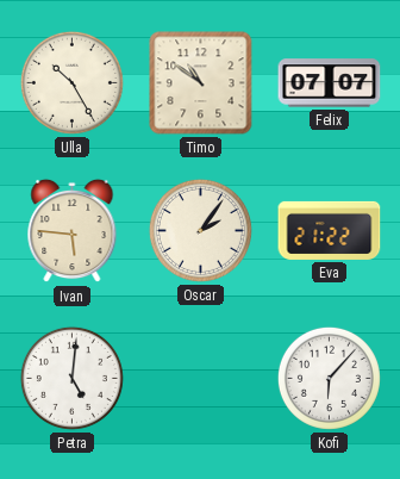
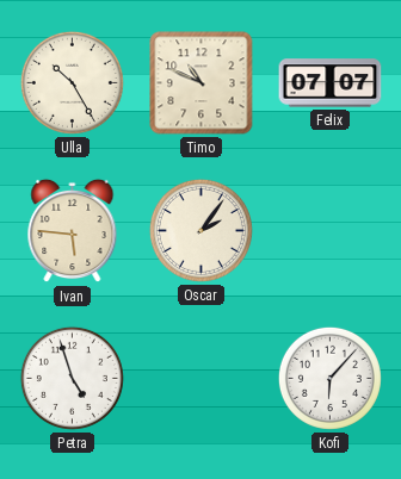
Timo: 10:51 -> 10:49 (202, 83)
Eva: 21:22 -> none (330, 230)
Petra: 5:01 -> 4:57 (72, 378)
